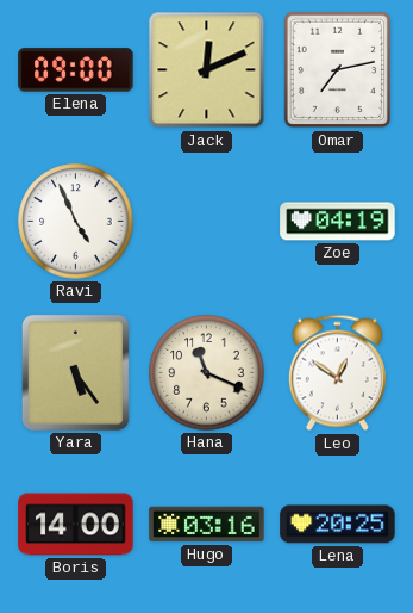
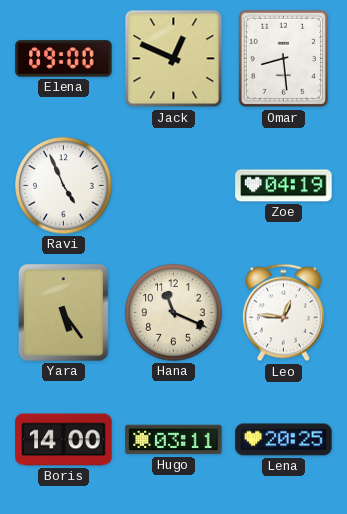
Jack: 12:11 -> 12:49 (174, 59)
Omar: 7:13 -> 8:29 (284, 59)
Leo: 12:51 -> 12:46 (283, 313)
Hugo: 03:16 -> 03:11 (174, 440)
